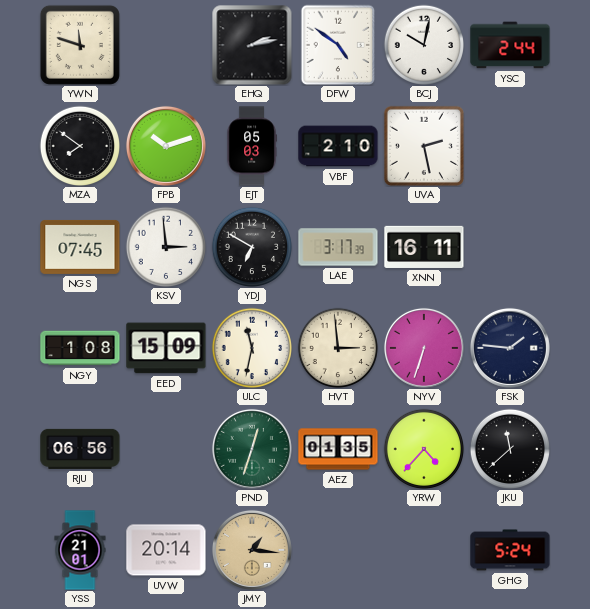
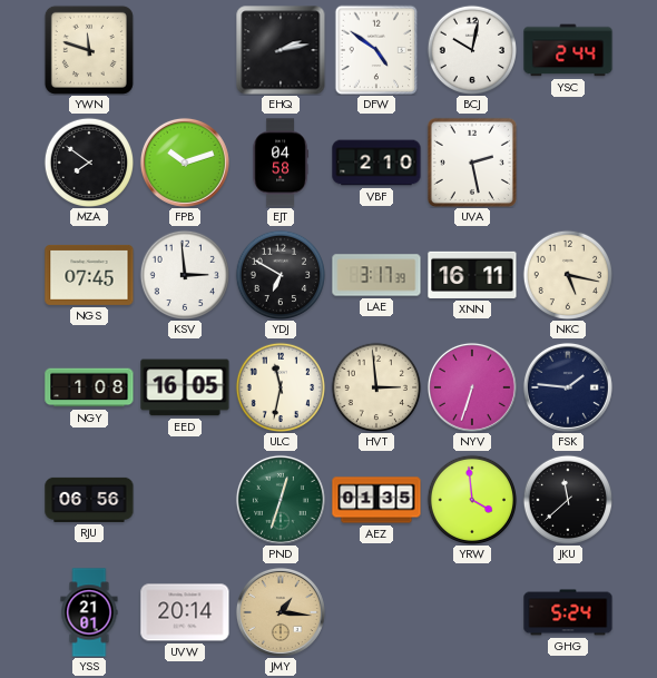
EJT: 05:03 -> 04:58 (281, 163)
NKC: none -> 5:17 (567, 274)
EED: 15:09 -> 16:05 (185, 387)
YRW: 4:37 -> 3:59 (471, 499)
